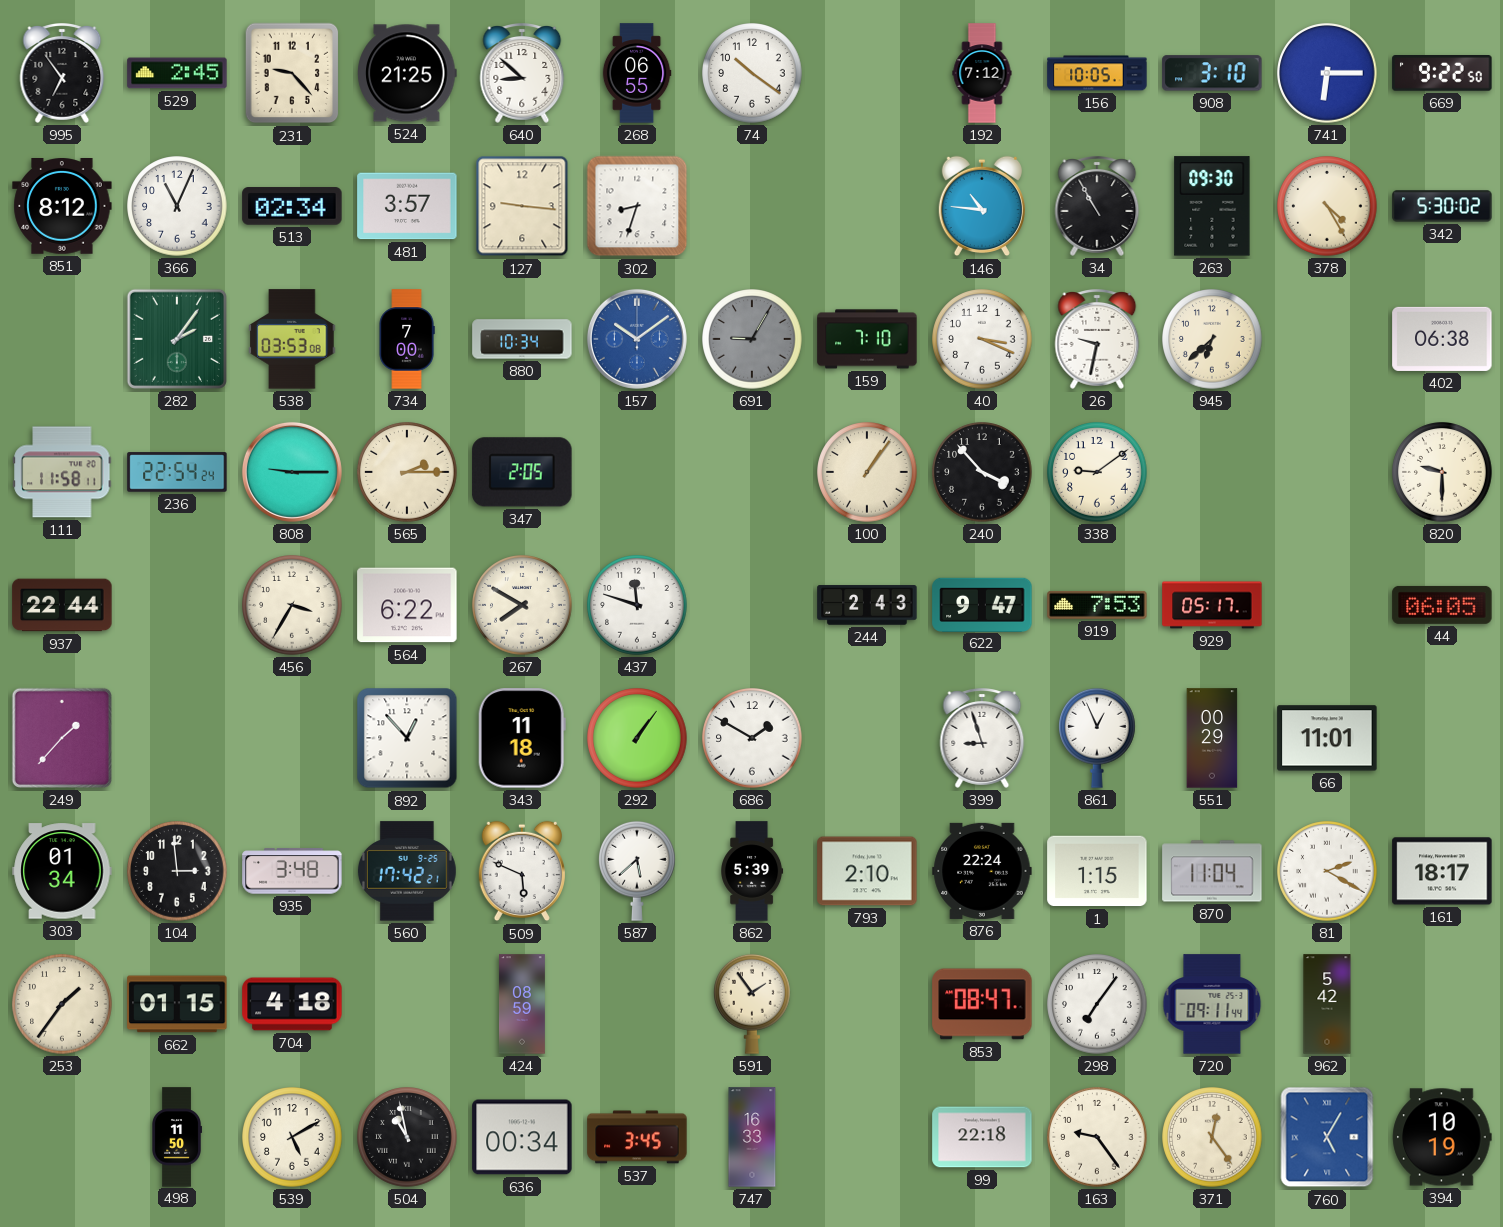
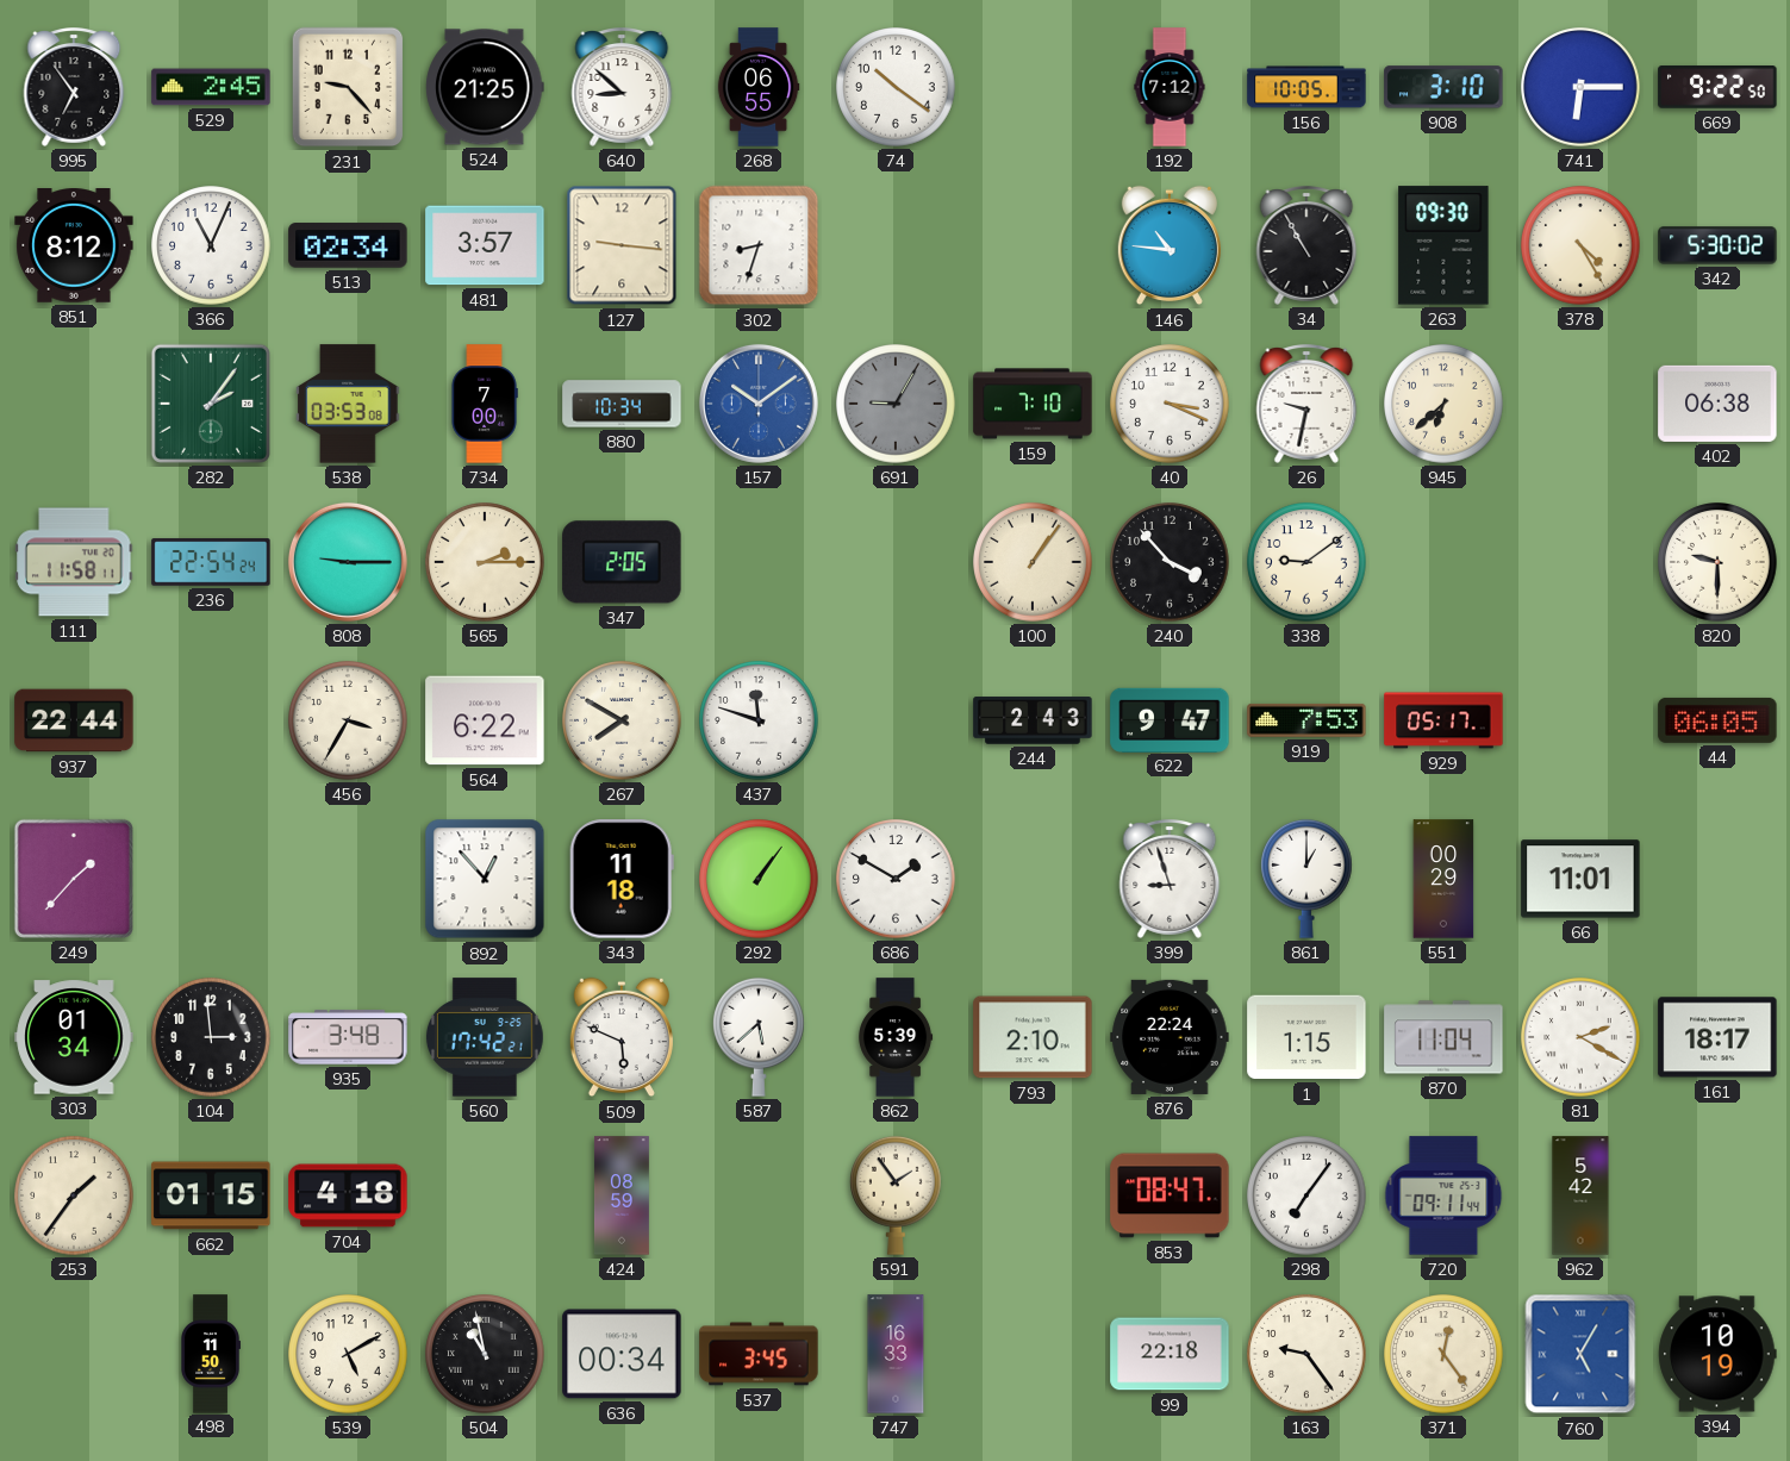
861: 12:56 -> 1:00 (1308, 879)
